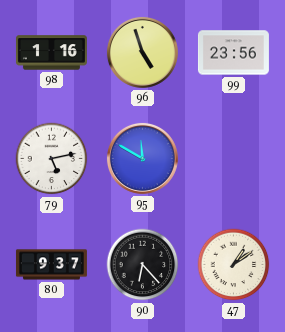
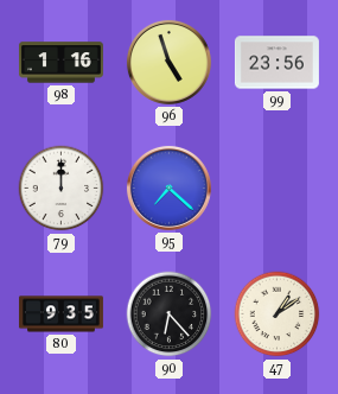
79: 5:13 -> 12:00 (62, 189)
95: 11:50 -> 7:22 (168, 188)
80: 9:37 -> 9:35 (60, 314)
